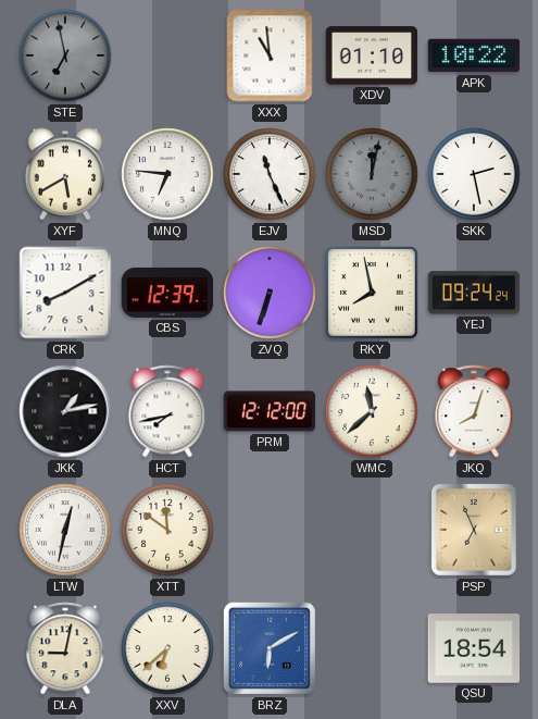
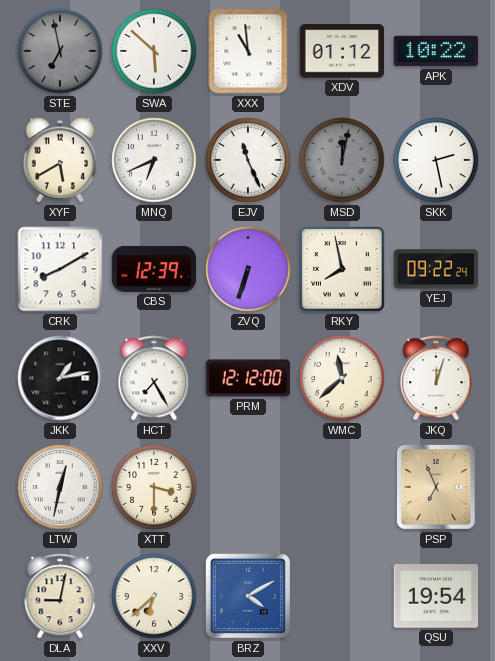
SWA: none -> 5:52 (154, 51)
XDV: 01:10 -> 01:12 (342, 51)
MNQ: 6:46 -> 6:41 (154, 160)
YEJ: 09:24 -> 09:22 (436, 269)
HCT: 7:43 -> 7:25 (154, 378)
JKQ: 8:03 -> 12:03 (436, 378)
XTT: 11:51 -> 3:30 (154, 487)
BRZ: 6:10 -> 4:10 (248, 596)
QSU: 18:54 -> 19:54 (436, 596)
